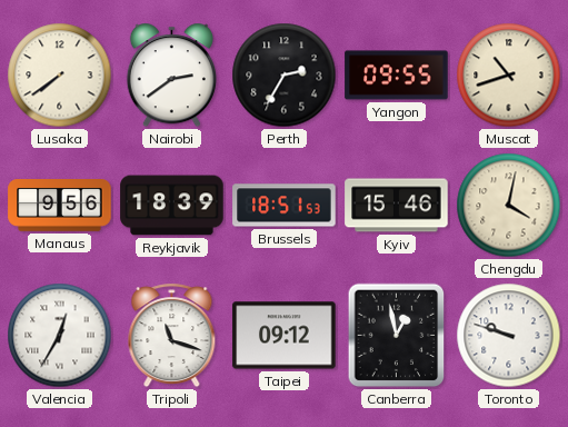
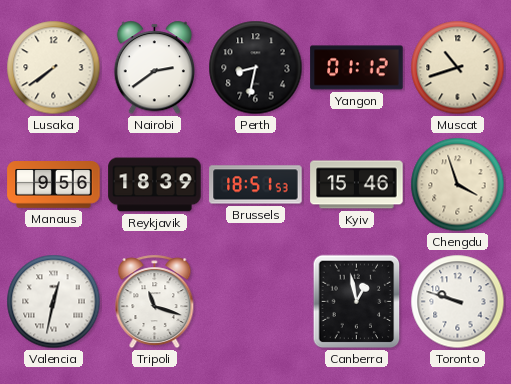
Perth: 2:35 -> 8:32 (256, 68)
Yangon: 09:55 -> 01:12 (357, 68)
Chengdu: 4:02 -> 3:57 (458, 185)
Valencia: 12:35 -> 12:32 (54, 302)
Taipei: 09:12 -> none (285, 336)
